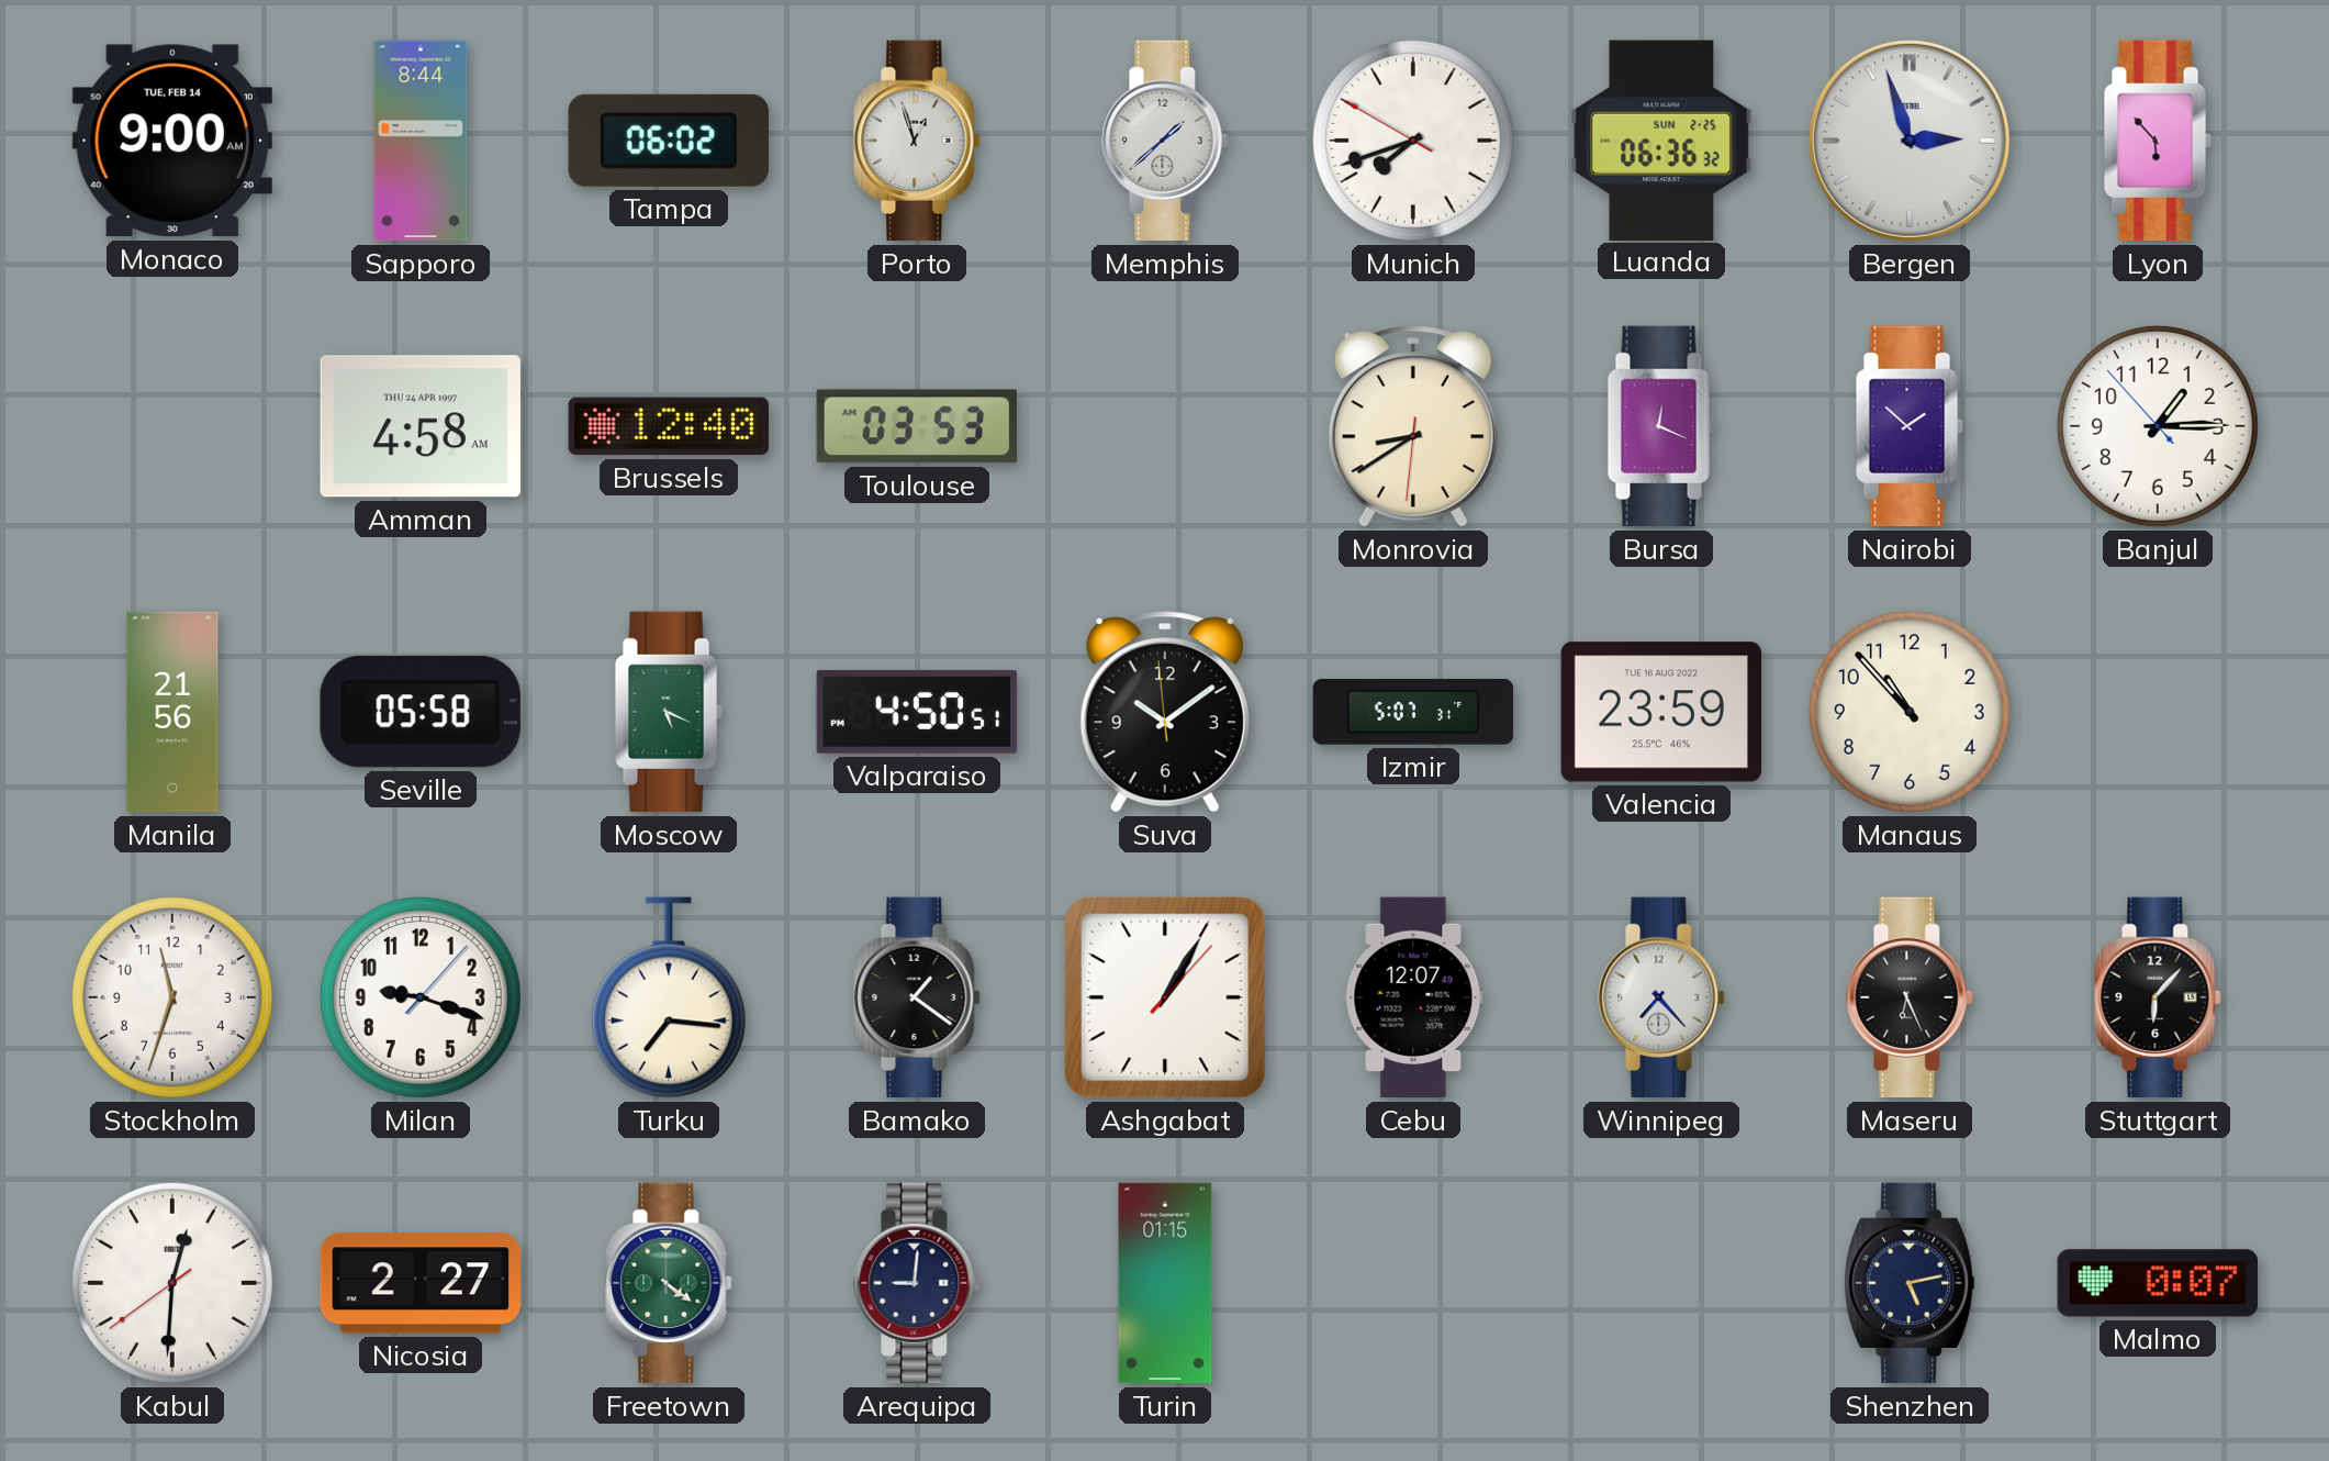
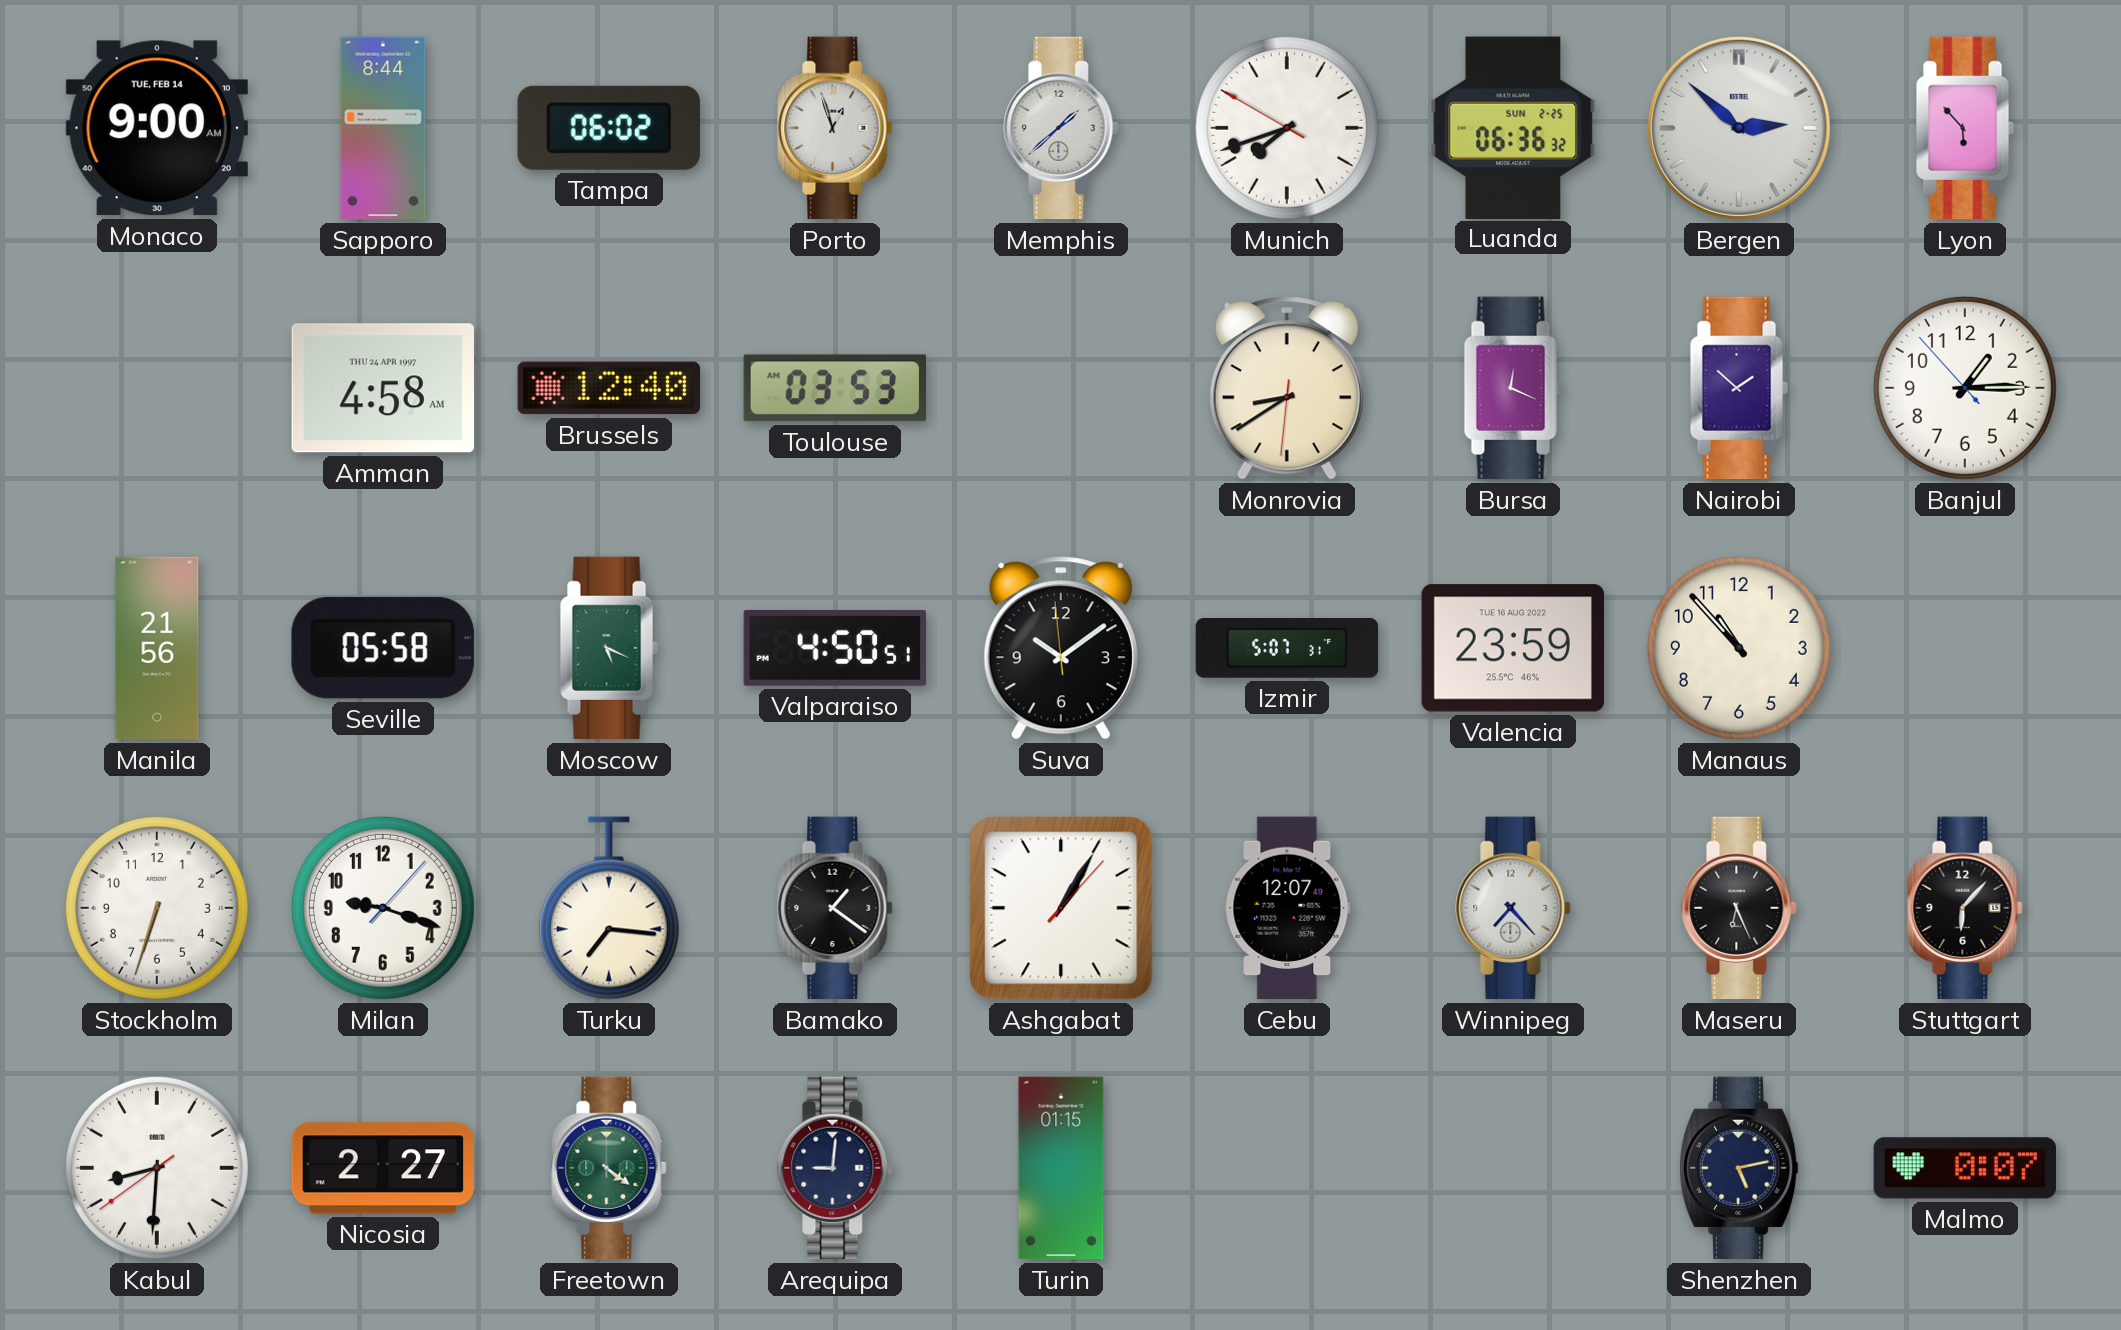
Bergen: 2:57 -> 2:52 (1739, 128)
Stockholm: 11:33 -> 6:33 (157, 908)
Kabul: 12:30 -> 8:30 (157, 1168)
